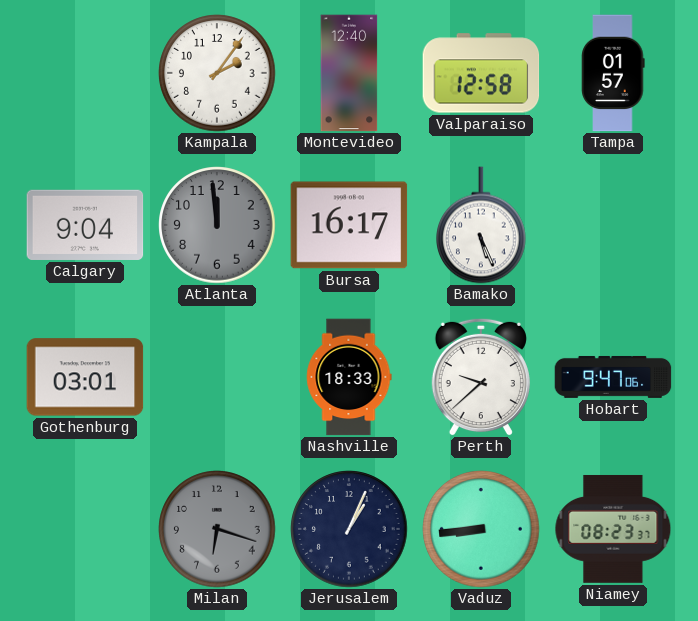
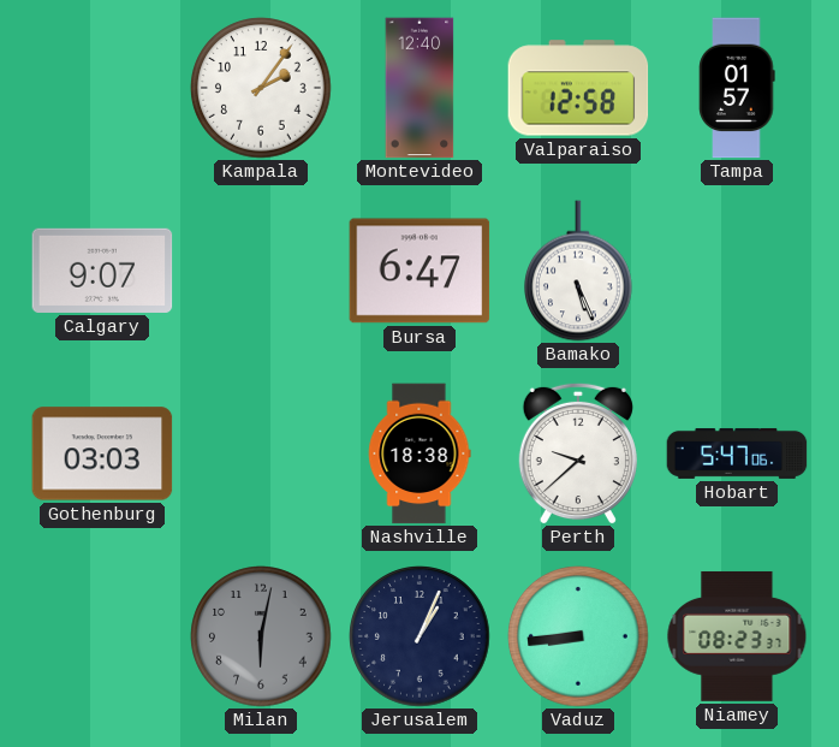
Calgary: 9:04 -> 9:07 (102, 271)
Atlanta: 11:59 -> none (217, 225)
Bursa: 16:17 -> 6:47 (419, 271)
Gothenburg: 03:01 -> 03:03 (102, 453)
Nashville: 18:33 -> 18:38 (419, 453)
Hobart: 9:47 -> 5:47 (737, 453)
Milan: 6:18 -> 6:02 (261, 636)
